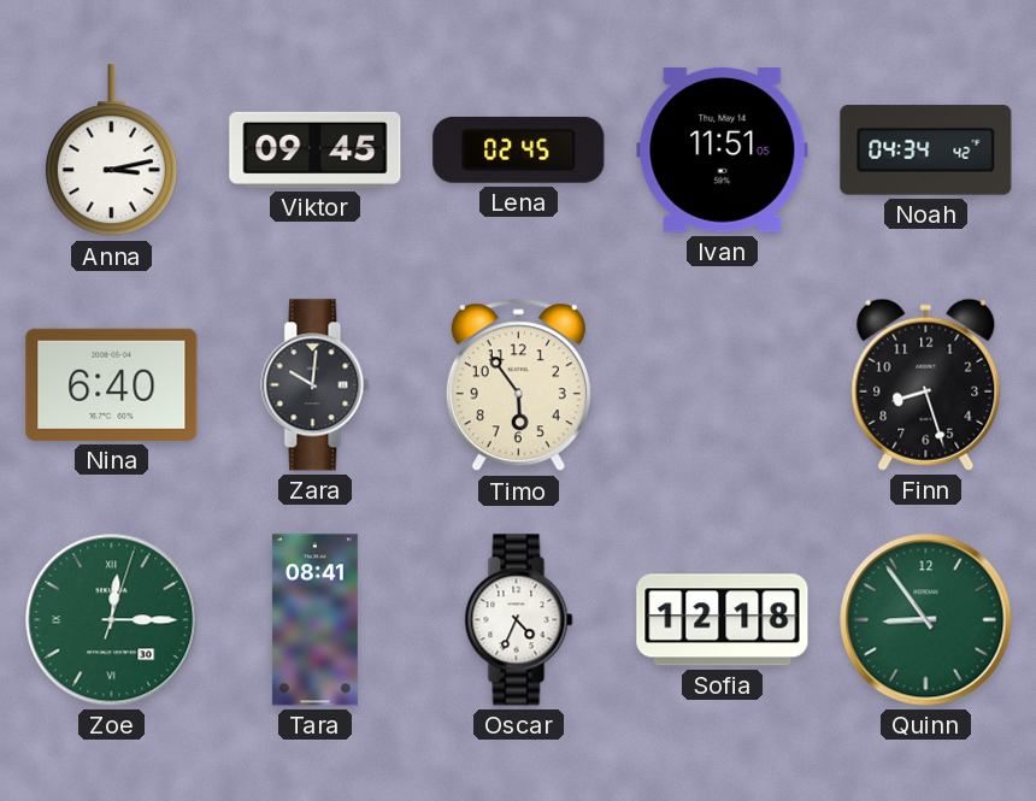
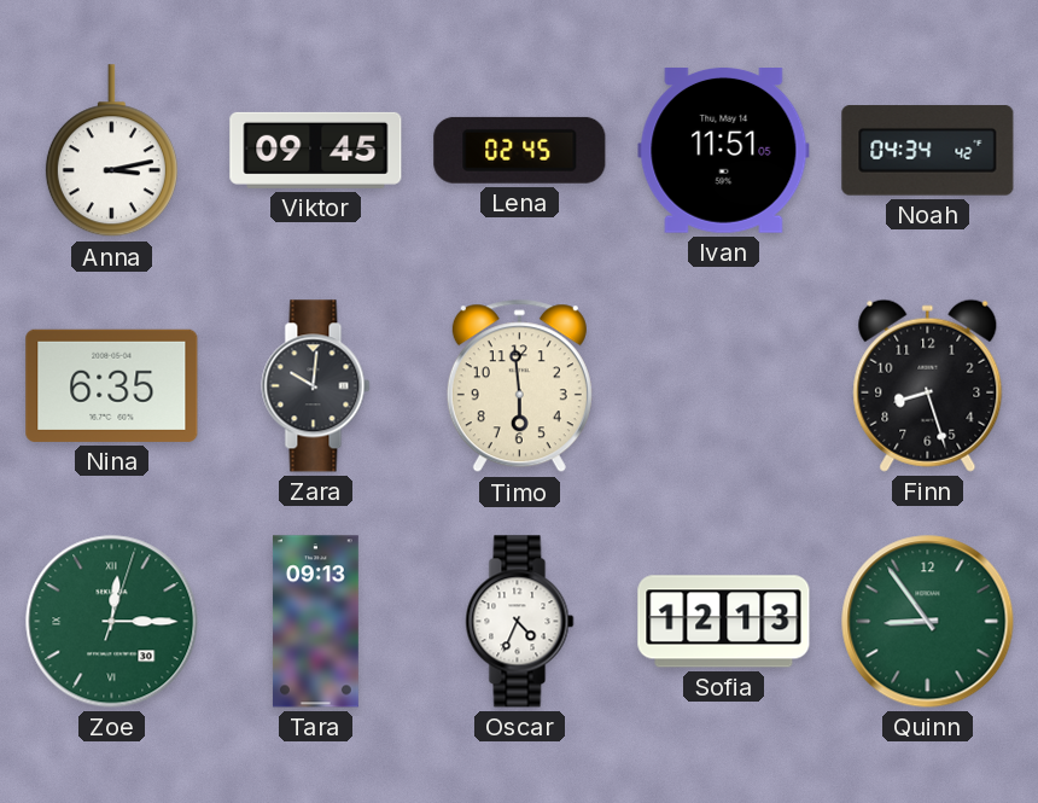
Nina: 6:40 -> 6:35 (112, 385)
Timo: 5:54 -> 5:59 (519, 386)
Tara: 08:41 -> 09:13 (315, 622)
Sofia: 12:18 -> 12:13 (724, 622)
